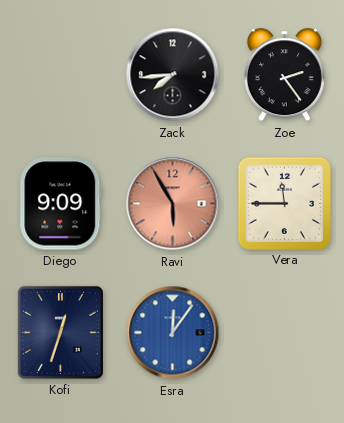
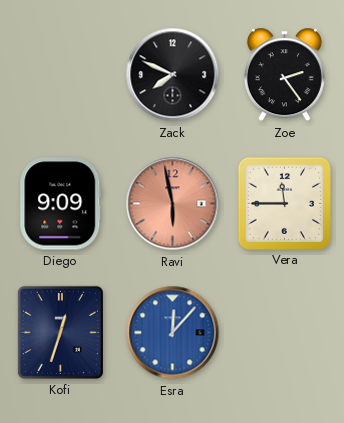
Zack: 7:44 -> 7:49 (173, 75)
Ravi: 5:55 -> 5:58 (173, 204)
Esra: 12:06 -> 12:07 (173, 333)
